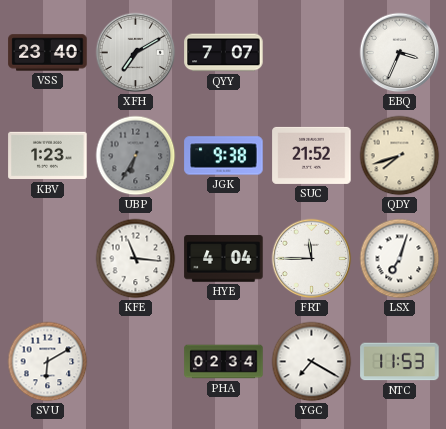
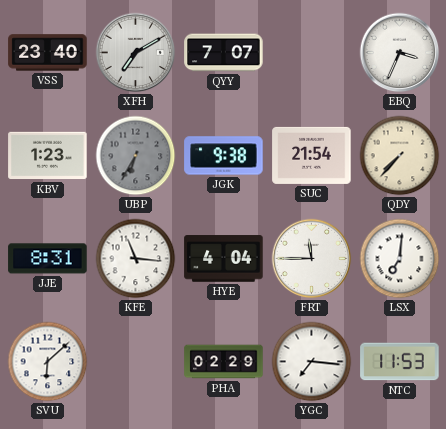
SUC: 21:52 -> 21:54 (312, 155)
QDY: 7:42 -> 7:37 (400, 156)
JJE: none -> 8:31 (48, 259)
LSX: 7:03 -> 7:01 (400, 259)
SVU: 6:10 -> 6:08 (48, 362)
PHA: 02:34 -> 02:29 (224, 362)
YGC: 7:20 -> 7:16 (312, 362)
